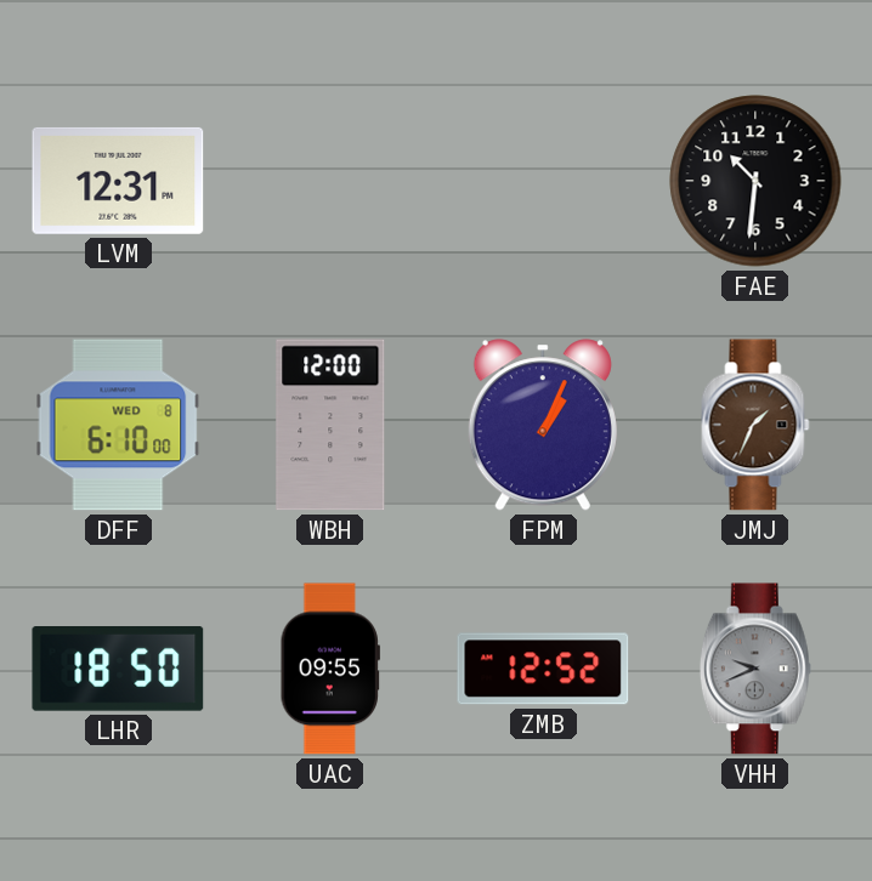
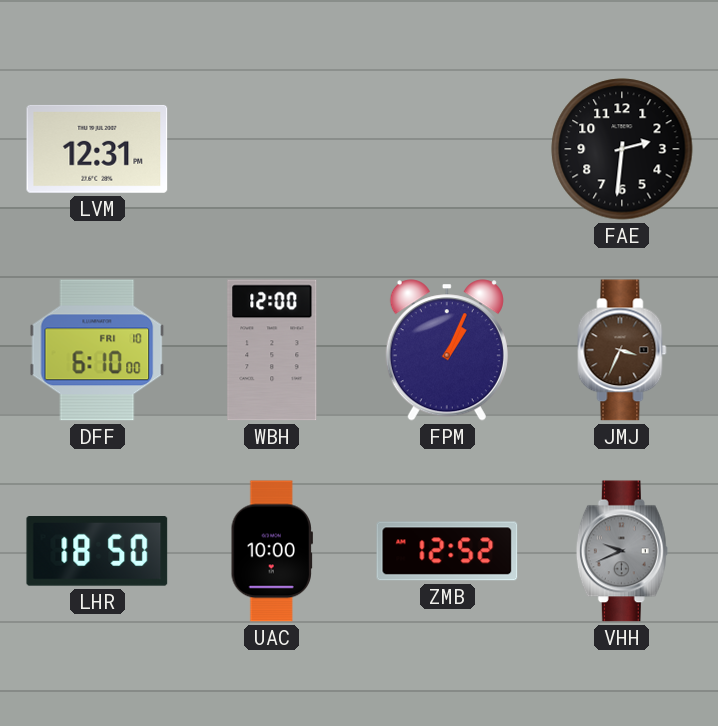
FAE: 10:31 -> 2:31 (622, 149)
DFF date: WED 8 -> FRI 10 (97, 350)
JMJ: 1:34 -> 3:34 (622, 350)
UAC: 09:55 -> 10:00 (272, 551)
